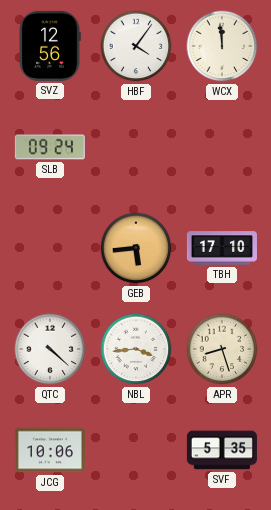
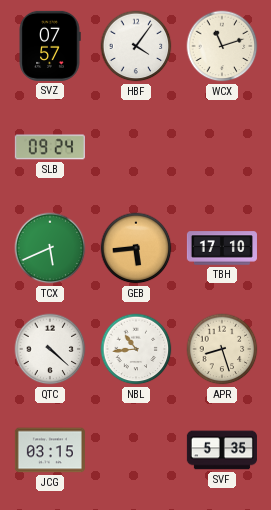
SVZ: 12:56 -> 07:57 (50, 46)
WCX: 11:59 -> 11:12 (222, 46)
TCX: none -> 5:41 (50, 248)
NBL: 3:44 -> 10:44 (136, 349)
JCG: 10:06 -> 03:15 (50, 450)
